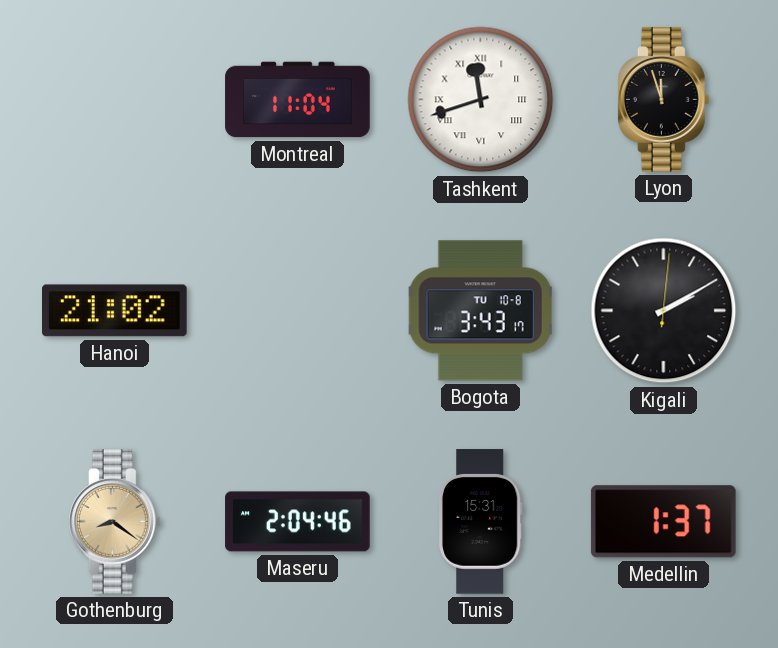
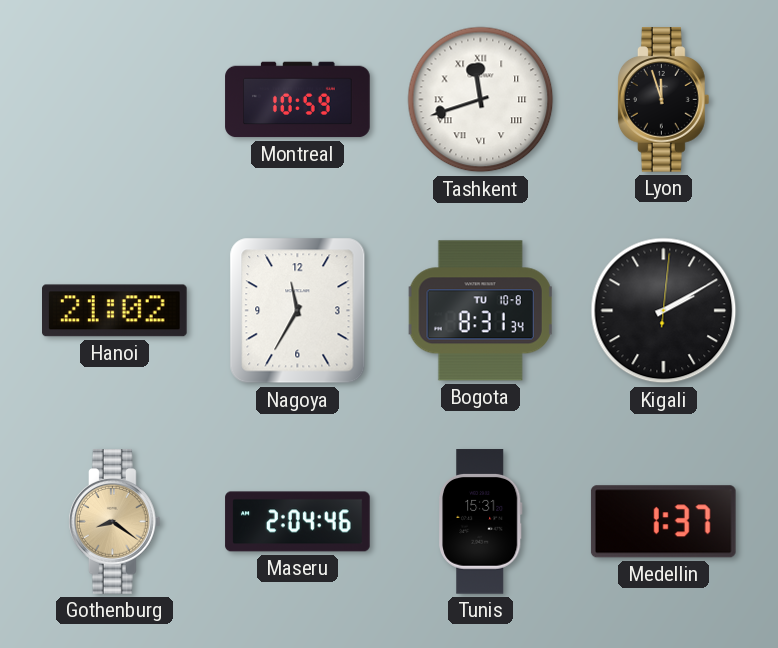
Montreal: 11:04 -> 10:59 (298, 100)
Nagoya: none -> 11:35 (298, 311)
Bogota: 3:43 -> 8:31 (480, 311)
